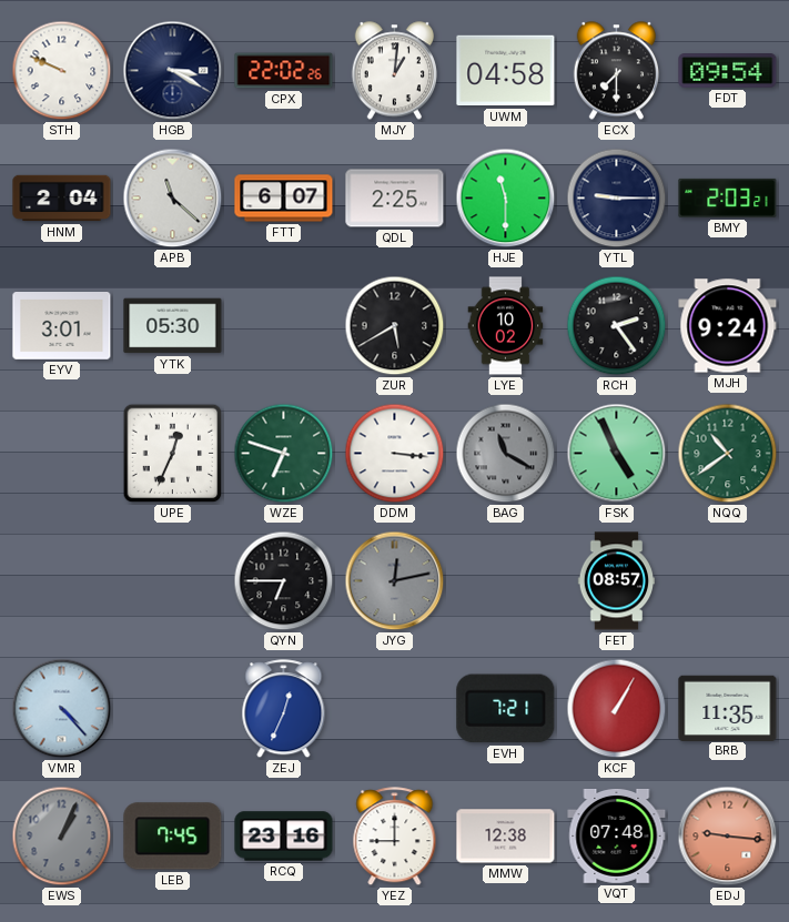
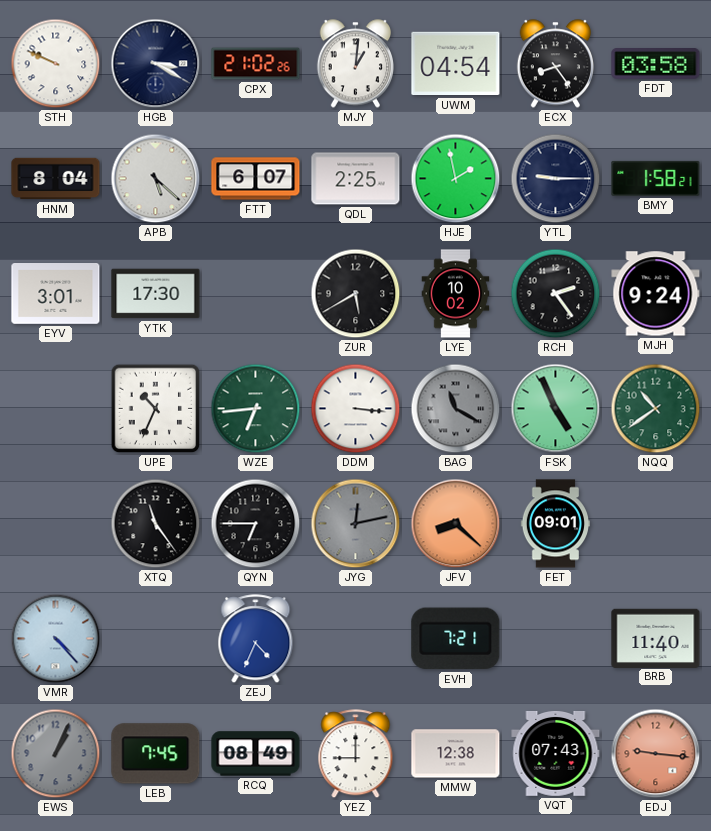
CPX: 22:02 -> 21:02 (256, 64)
UWM: 04:58 -> 04:54 (456, 64)
ECX: 7:30 -> 8:24 (555, 64)
FDT: 09:54 -> 03:58 (656, 64)
HNM: 2:04 -> 8:04 (56, 179)
APB: 11:22 -> 5:22 (156, 179)
HJE: 11:30 -> 1:58 (456, 179)
BMY: 2:03 -> 1:58 (656, 178)
YTK: 05:30 -> 17:30 (156, 294)
UPE: 12:34 -> 10:34 (156, 409)
WZE: 6:48 -> 6:44 (256, 409)
XTQ: none -> 11:24 (156, 524)
JFV: none -> 8:22 (456, 524)
FET: 08:57 -> 09:01 (555, 524)
ZEJ: 12:34 -> 4:34 (256, 639)
KCF: 1:05 -> none (617, 709)
BRB: 11:35 -> 11:40 (656, 638)
RCQ: 23:16 -> 08:49 (256, 754)
VQT: 07:48 -> 07:43 (556, 754)
